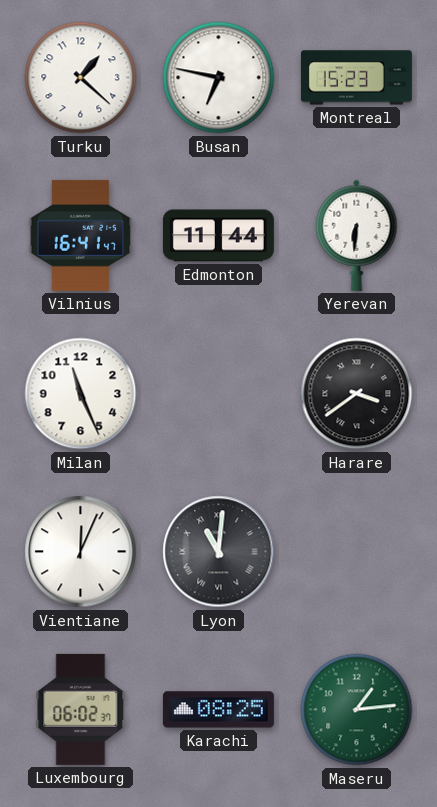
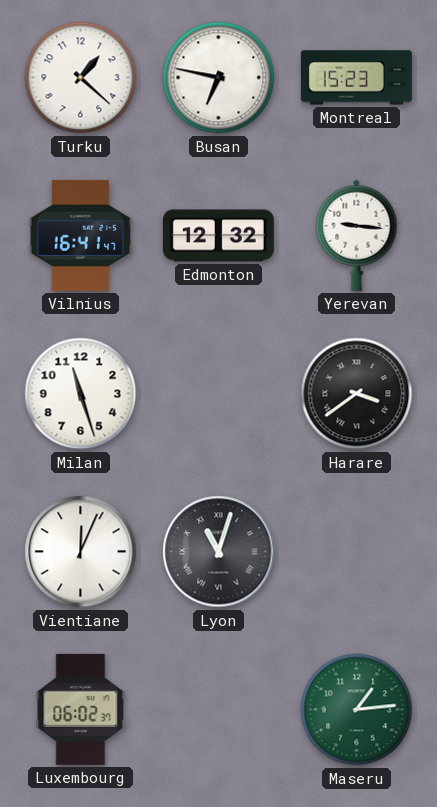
Edmonton: 11:44 -> 12:32 (218, 236)
Yerevan: 6:31 -> 9:16 (357, 235)
Milan: 11:26 -> 11:27 (81, 394)
Lyon: 11:01 -> 11:03 (219, 552)
Karachi: 08:25 -> none (218, 710)
